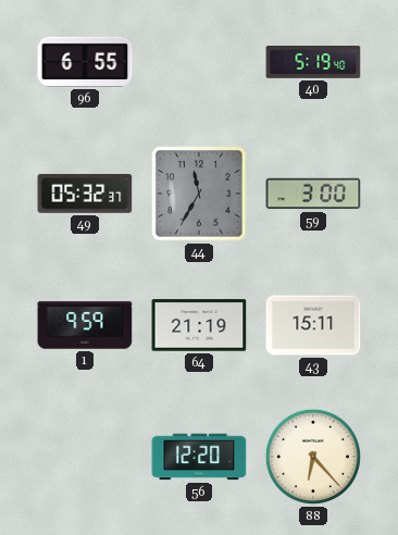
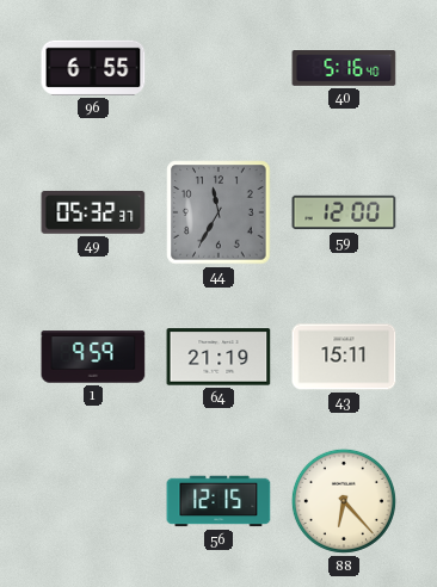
40: 5:19 -> 5:16 (344, 68)
59: 3:00 -> 12:00 (344, 212)
56: 12:20 -> 12:15 (219, 501)
